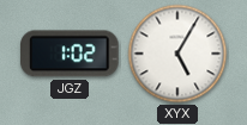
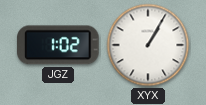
XYX: 5:05 -> 1:05 (148, 45)
